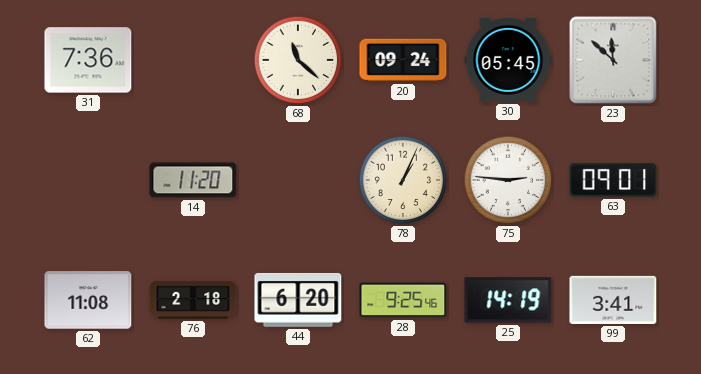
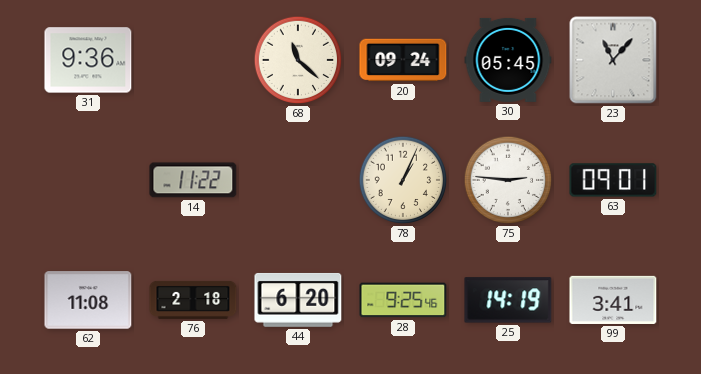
31: 7:36 -> 9:36 (88, 60)
23: 11:52 -> 11:07 (613, 60)
14: 11:20 -> 11:22 (193, 180)
